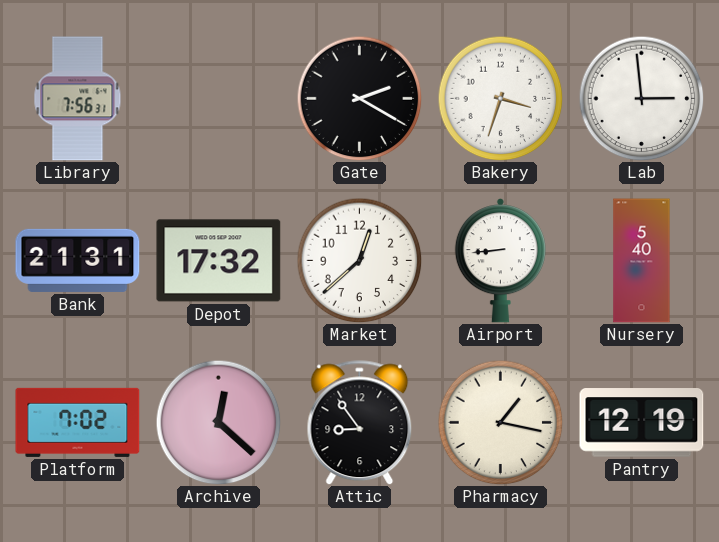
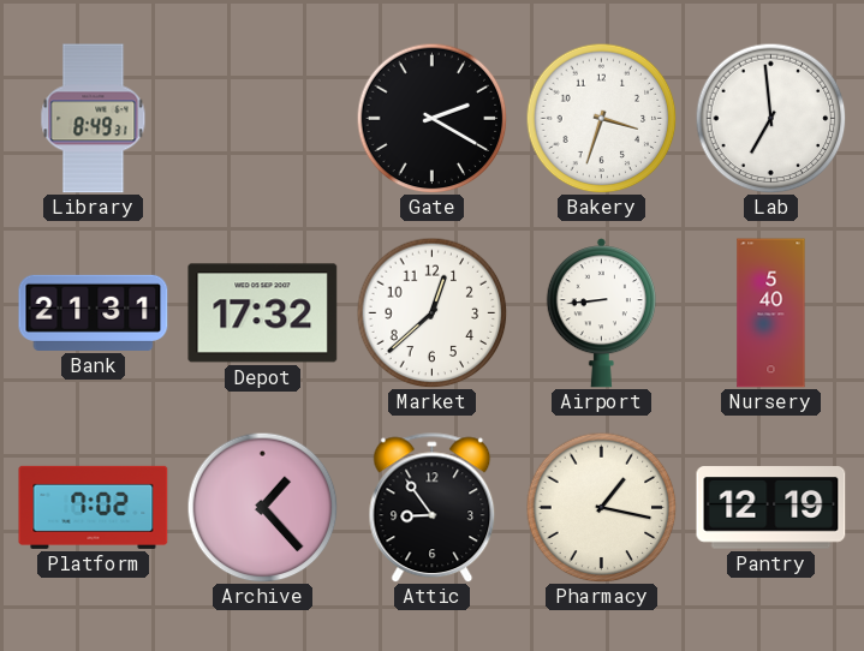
Library: 7:56 -> 8:49 (94, 119)
Lab: 2:59 -> 6:59 (770, 118)
Archive: 12:22 -> 1:23 (262, 507)
